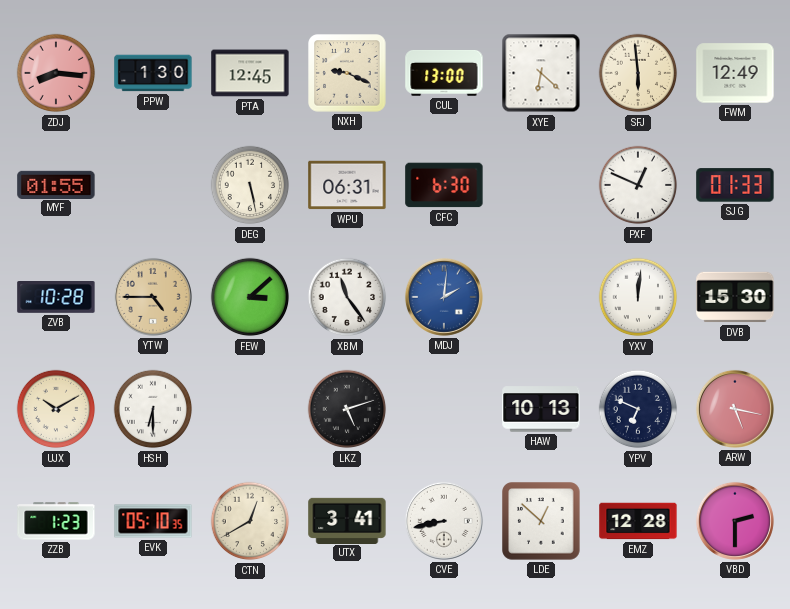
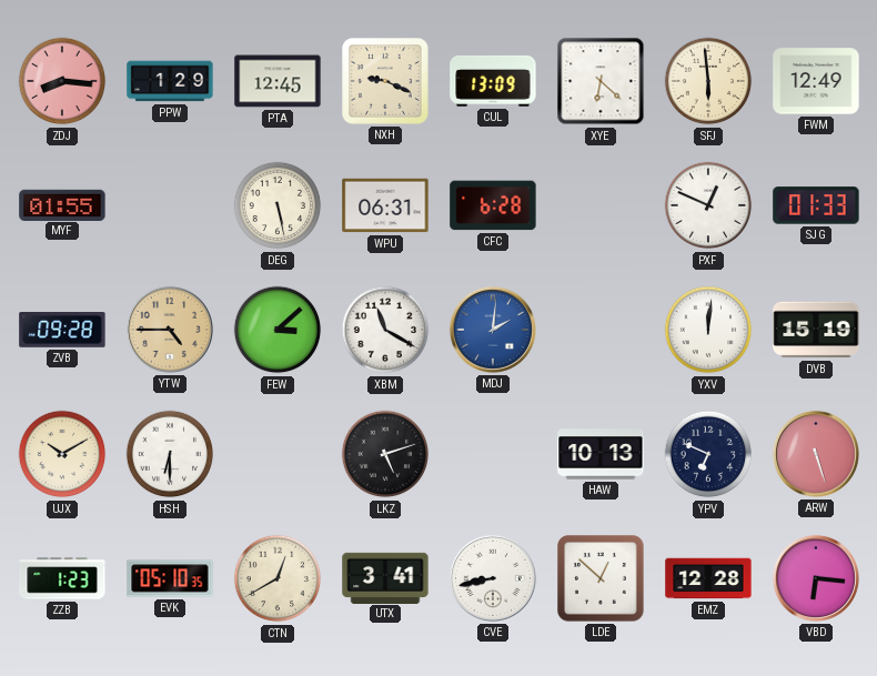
PPW: 1:30 -> 1:29 (170, 81)
CUL: 13:00 -> 13:09 (493, 82)
CFC: 6:30 -> 6:28 (493, 205)
ZVB: 10:28 -> 09:28 (62, 330)
XBM: 11:24 -> 11:20 (385, 330)
DVB: 15:30 -> 15:19 (816, 330)
ARW: 5:17 -> 5:27 (816, 454)
VBD: 2:30 -> 6:16 (816, 578)
